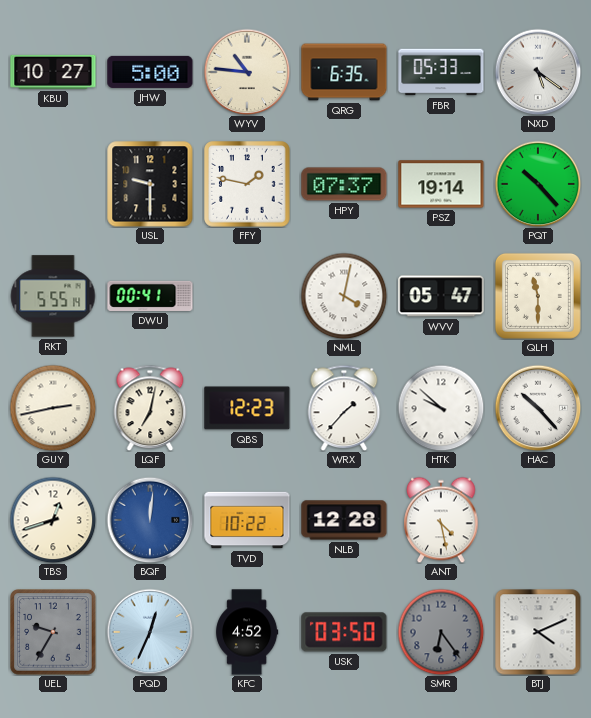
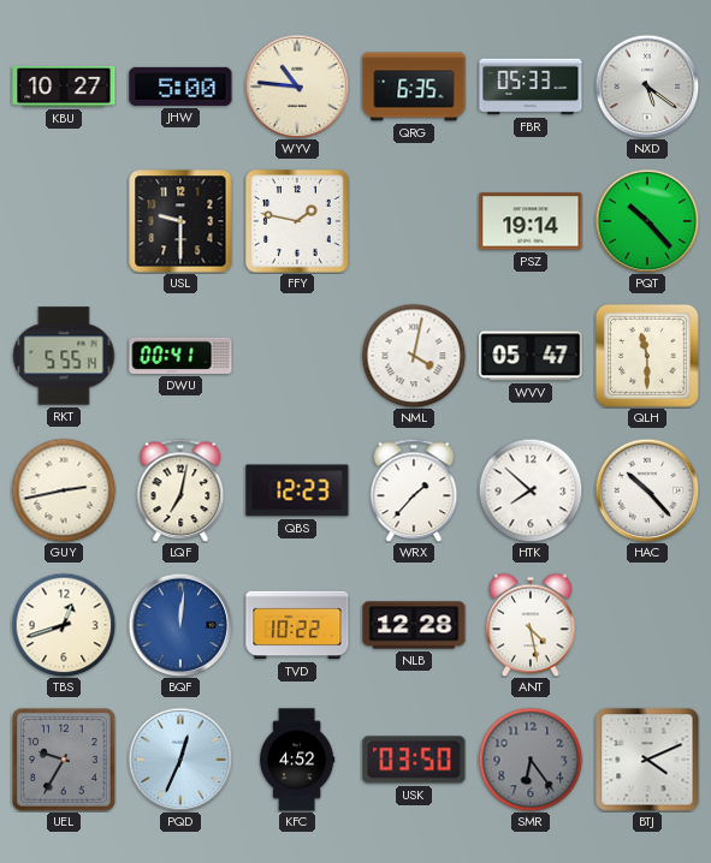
HPY: 07:37 -> none (344, 184)
HTK: 9:52 -> 7:52 (531, 490)
